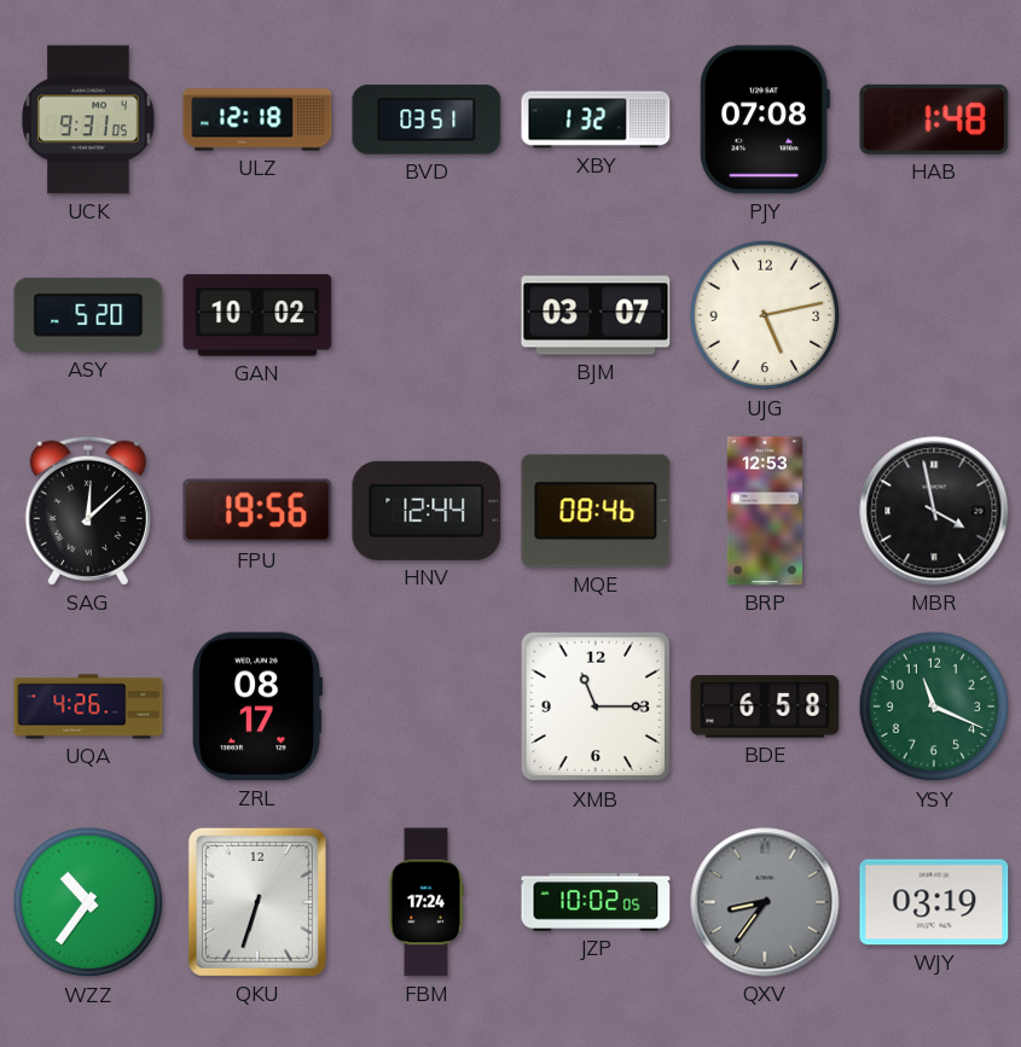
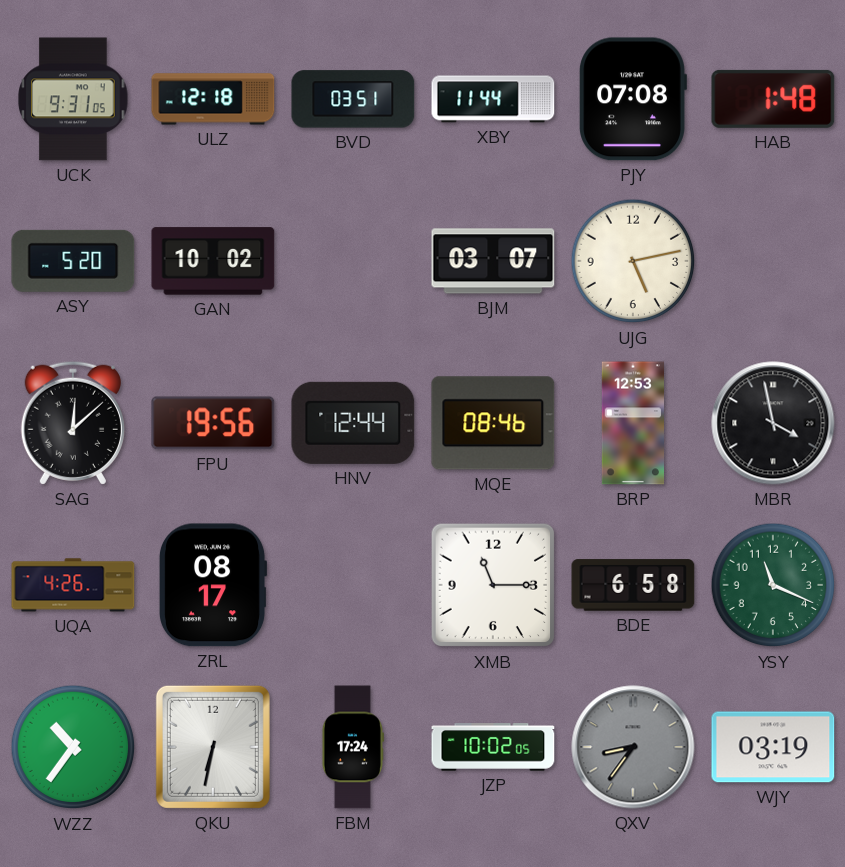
XBY: 1:32 -> 11:44 (493, 99)
QKU: 6:33 -> 6:32 (213, 747)
